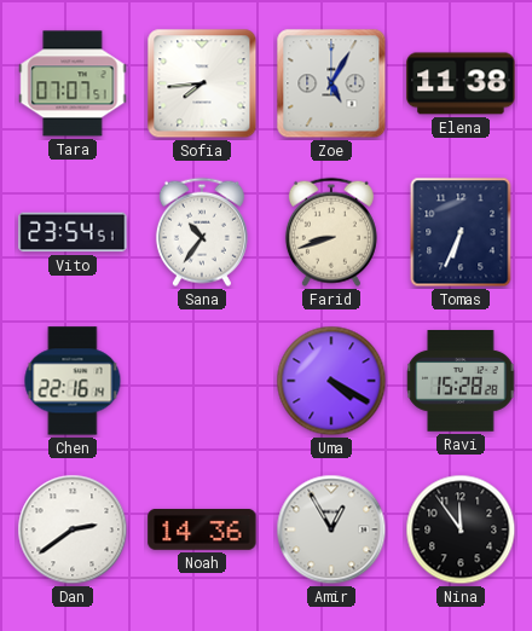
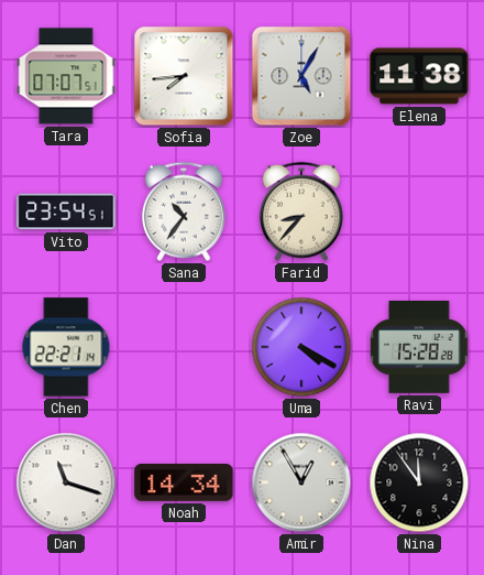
Farid: 8:42 -> 8:37 (301, 211)
Tomas: 6:34 -> none (461, 232)
Chen: 22:16 -> 22:21 (66, 347)
Dan: 2:39 -> 11:18 (66, 482)
Noah: 14:36 -> 14:34 (184, 482)
